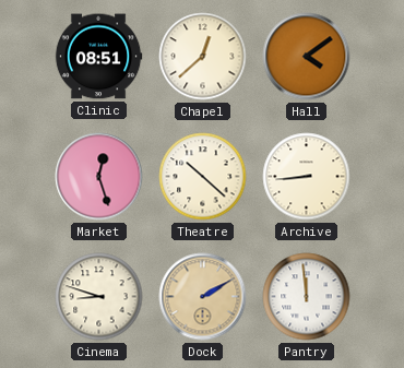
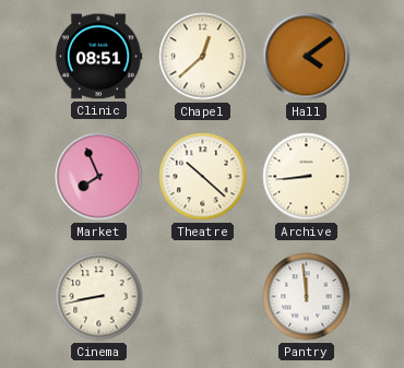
Market: 12:27 -> 7:56 (99, 177)
Cinema: 8:48 -> 8:43 (99, 297)
Dock: 2:10 -> none (203, 297)
